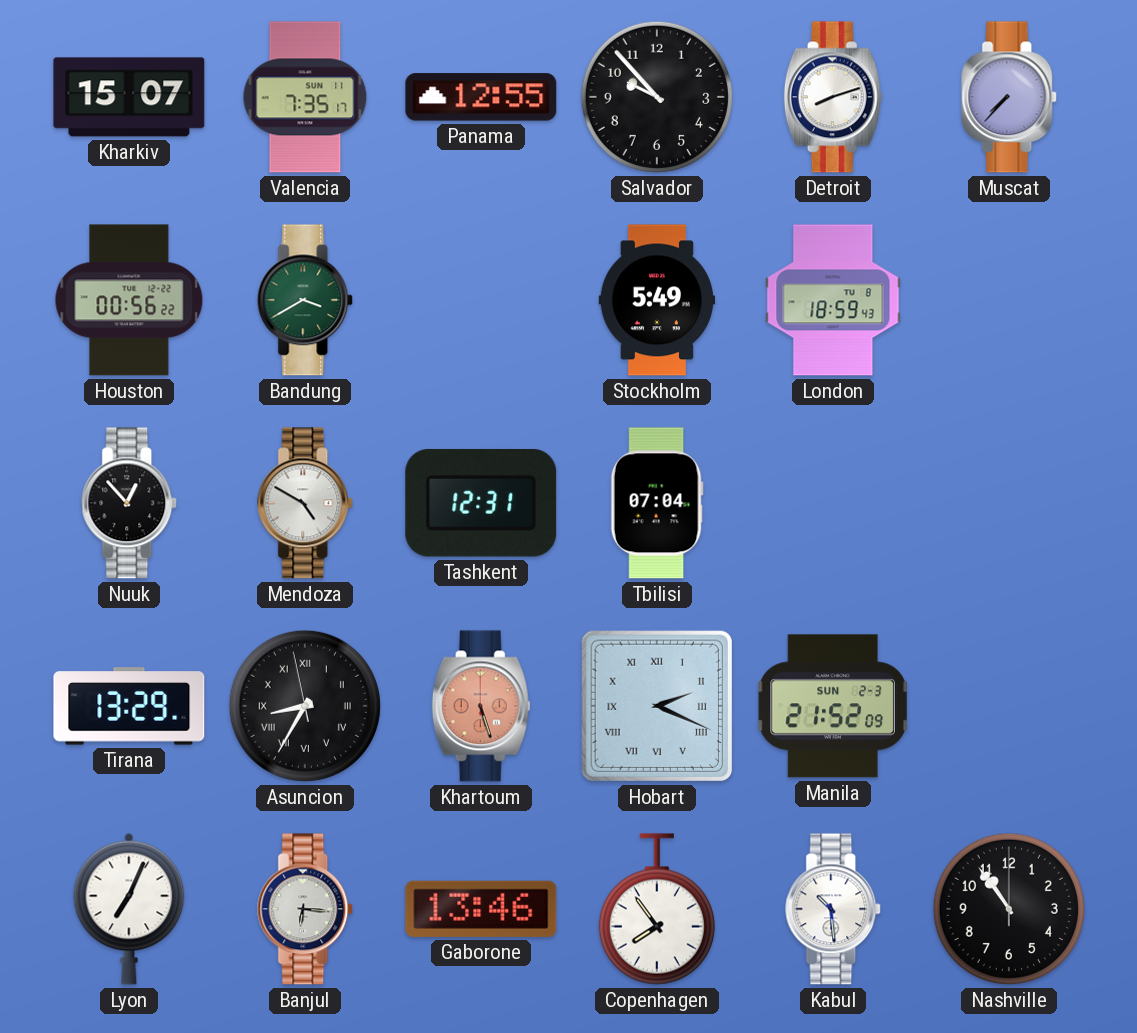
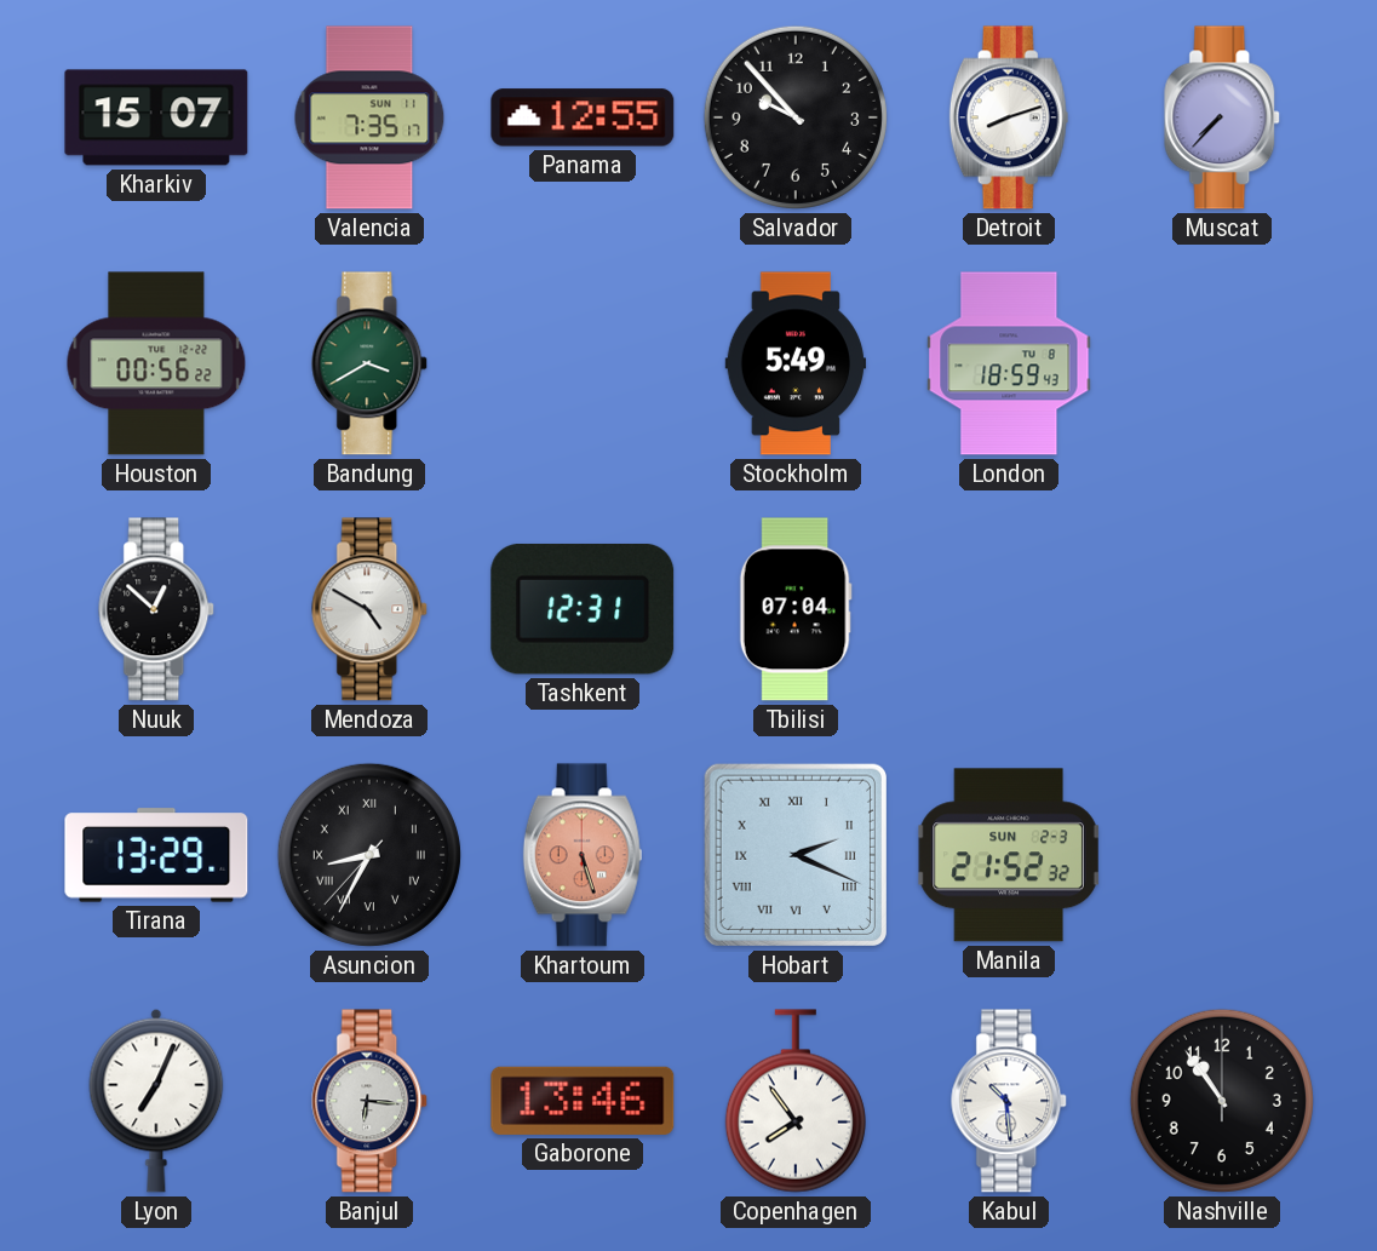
Nuuk: 12:53 -> 12:52 (157, 609)
Asuncion: 8:34:58 -> 8:34:37 (369, 855)
Manila: 21:52:09 -> 21:52:32 (1009, 855)
